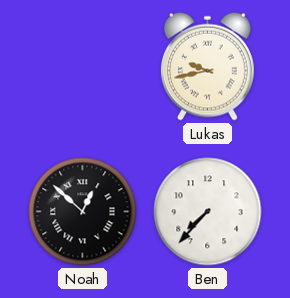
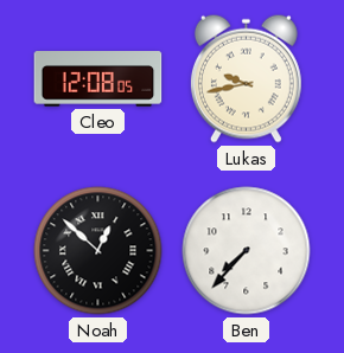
Cleo: none -> 12:08 (98, 79)
